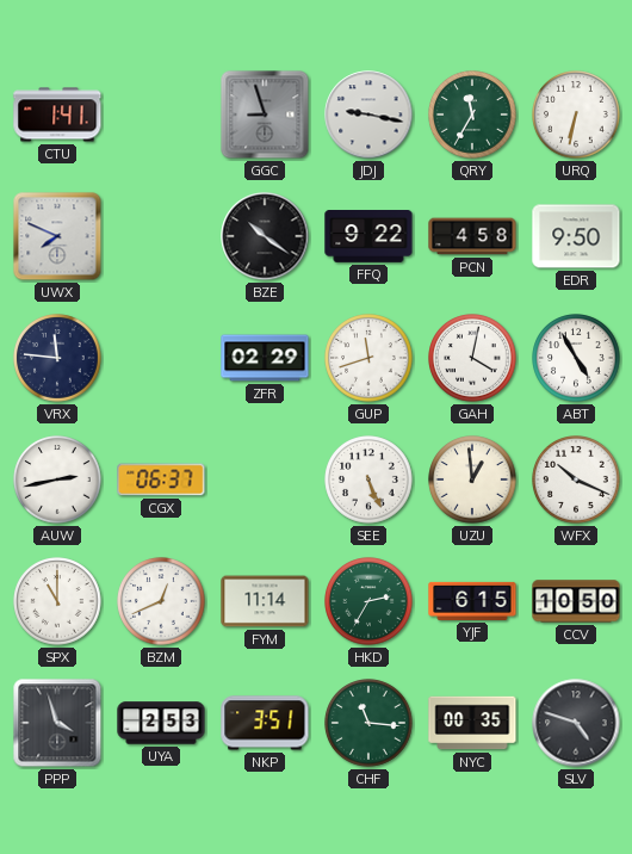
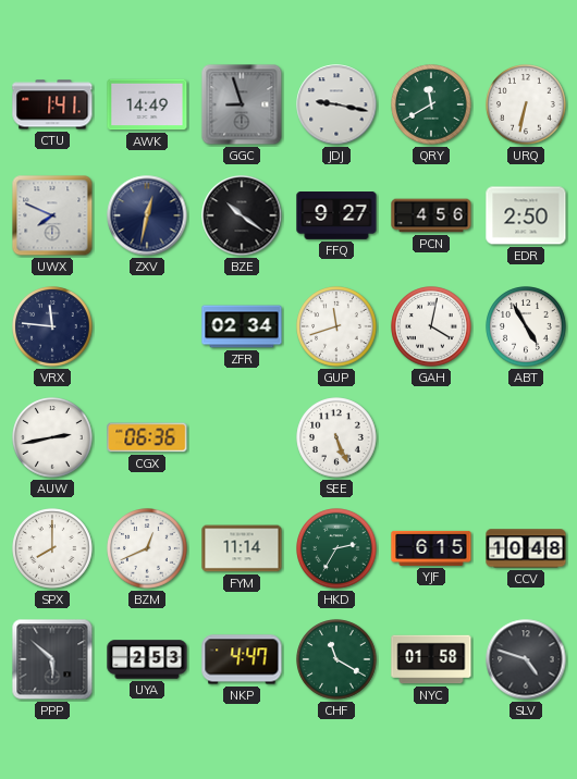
AWK: none -> 14:49 (147, 104)
QRY: 11:35 -> 11:40 (431, 104)
ZXV: none -> 12:32 (147, 215)
FFQ: 9:22 -> 9:27 (336, 217)
PCN: 4:58 -> 4:56 (431, 215)
EDR: 9:50 -> 2:50 (526, 215)
ZFR: 02:29 -> 02:34 (242, 326)
CGX: 06:37 -> 06:36 (147, 437)
UZU: 12:59 -> none (472, 479)
WFX: 10:19 -> none (576, 479)
SPX: 11:00 -> 8:00 (52, 548)
CCV: 10:50 -> 10:48 (526, 548)
PPP: 3:57 -> 5:52 (52, 659)
NKP: 3:51 -> 4:47 (242, 659)
CHF: 11:16 -> 11:20 (336, 659)
NYC: 00:35 -> 01:58 (431, 659)
